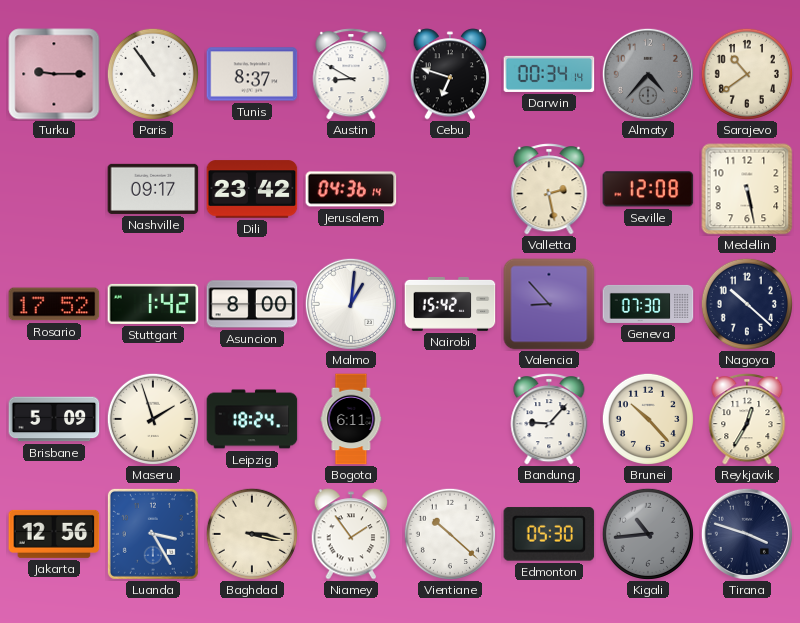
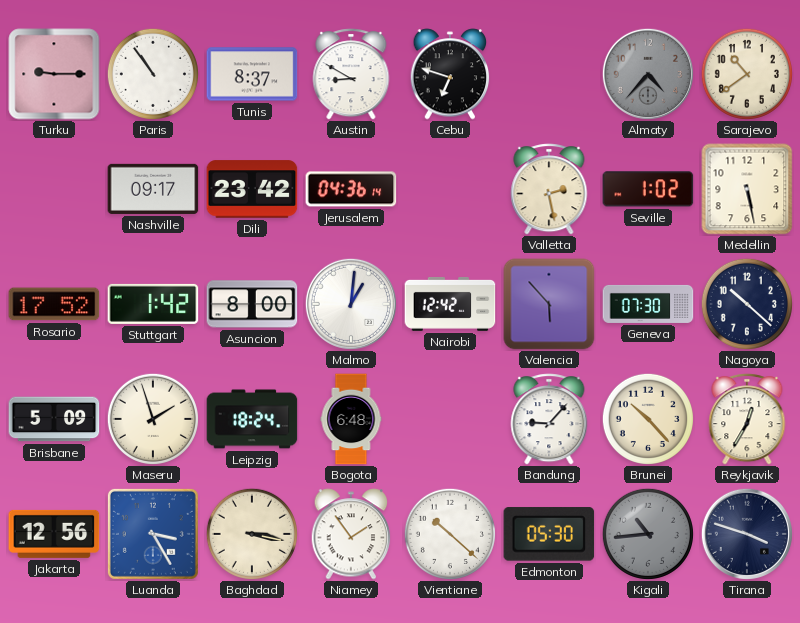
Darwin: 00:34 -> none (549, 74)
Seville: 12:08 -> 1:02 (648, 189)
Nairobi: 15:42 -> 12:42 (450, 304)
Valencia: 8:53 -> 5:53 (549, 304)
Bogota: 6:11 -> 6:48 (351, 419)
